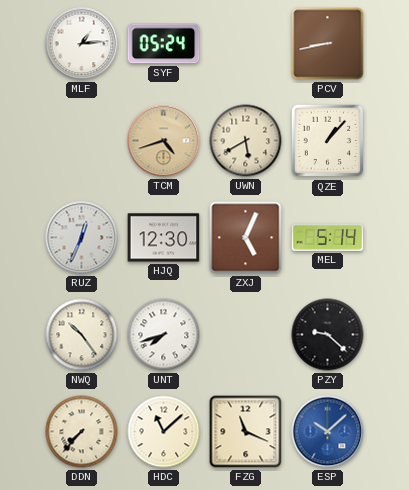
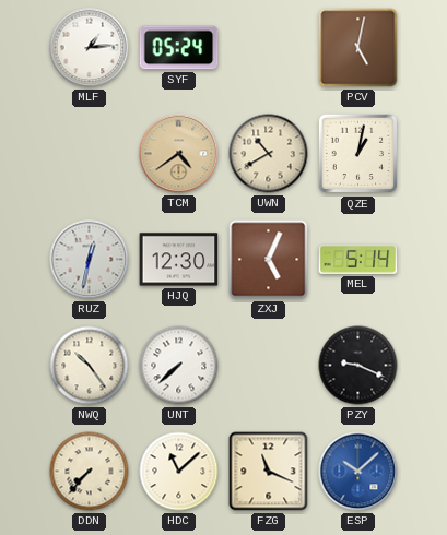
PCV: 8:43 -> 5:02 (358, 48)
TCM: 4:42 -> 4:39 (179, 154)
UWN: 5:40 -> 10:40 (269, 154)
QZE: 1:07 -> 1:02 (358, 154)
RUZ: 12:34 -> 12:32 (90, 260)
UNT: 7:42 -> 7:38 (179, 366)
PZY: 9:22 -> 9:19 (358, 366)
